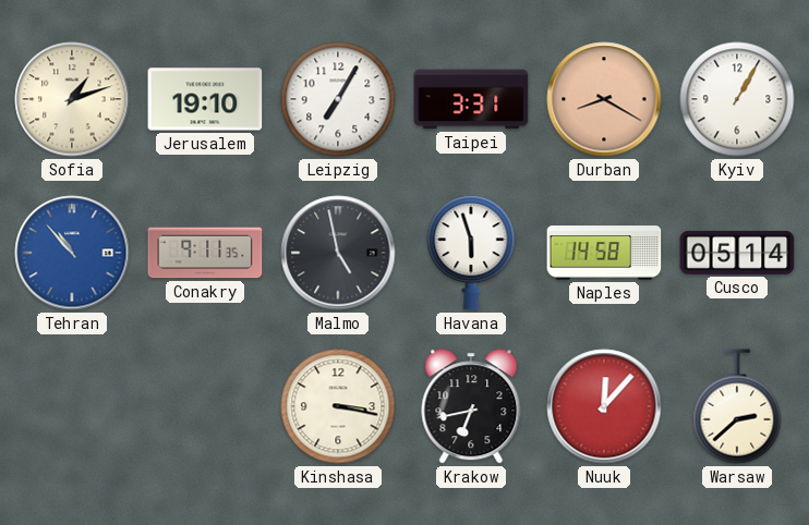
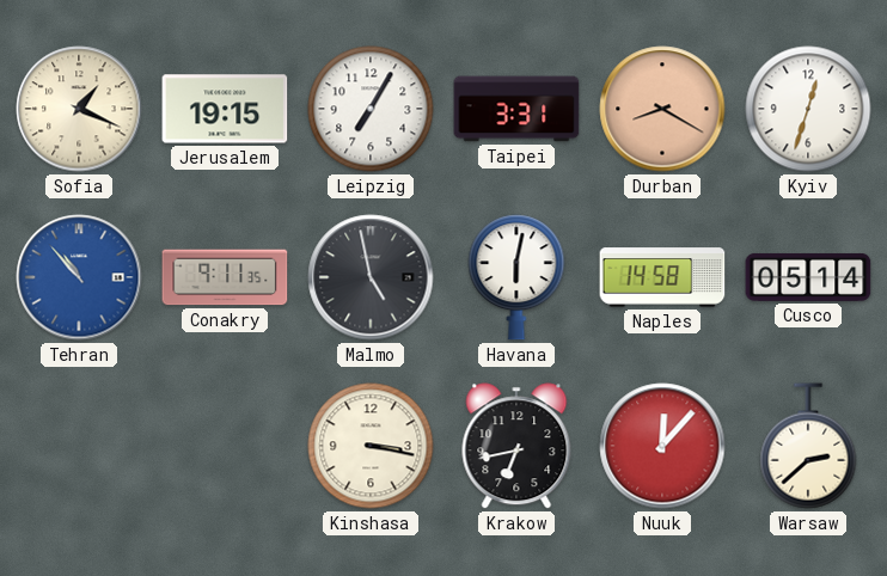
Sofia: 1:12 -> 1:19 (79, 109)
Jerusalem: 19:10 -> 19:15 (225, 109)
Kyiv: 1:05 -> 12:33 (808, 109)
Havana: 5:57 -> 6:02 (516, 277)
